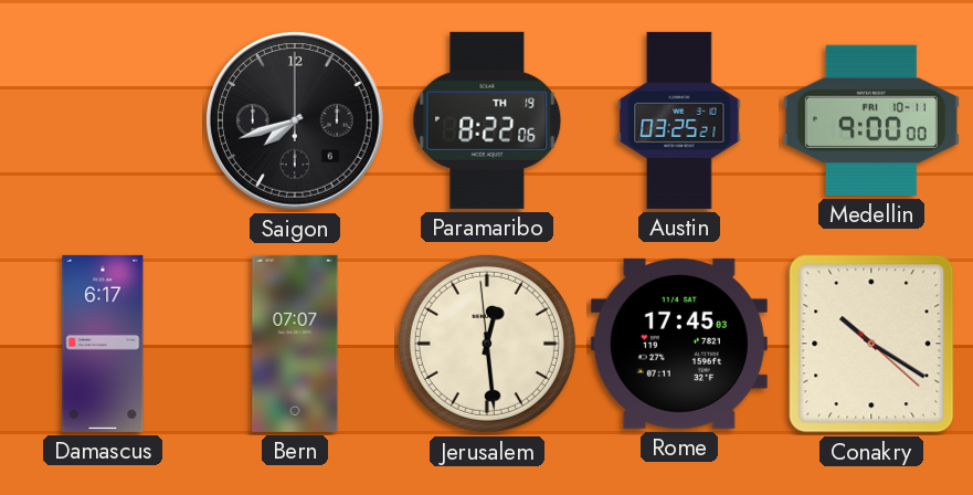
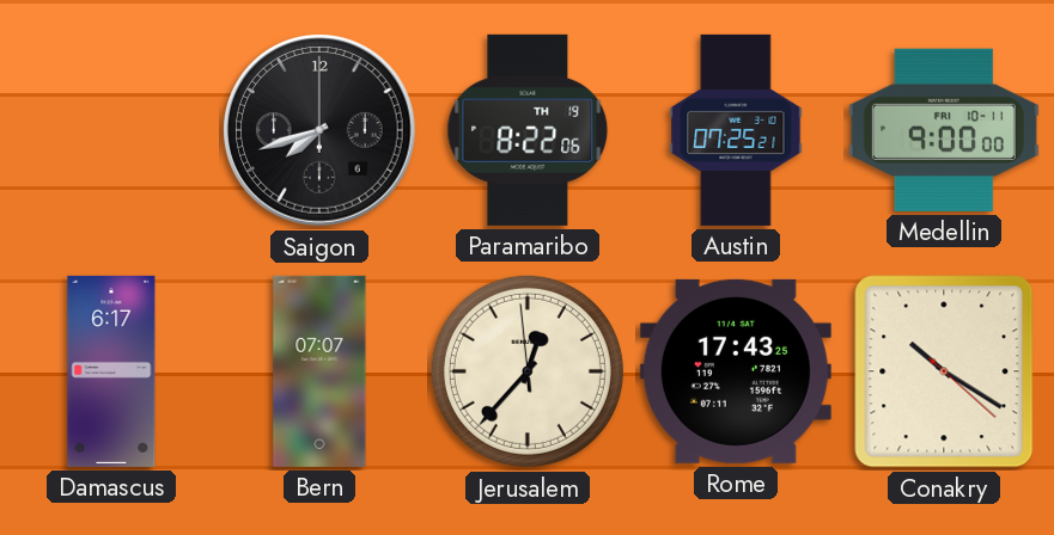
Austin: 03:25 -> 07:25 (736, 130)
Jerusalem: 12:28 -> 12:36 (528, 371)
Rome: 17:45 -> 17:43 (736, 371)
